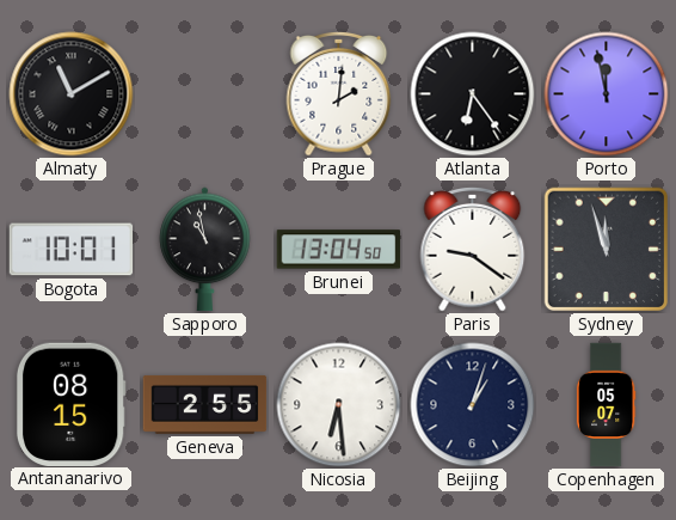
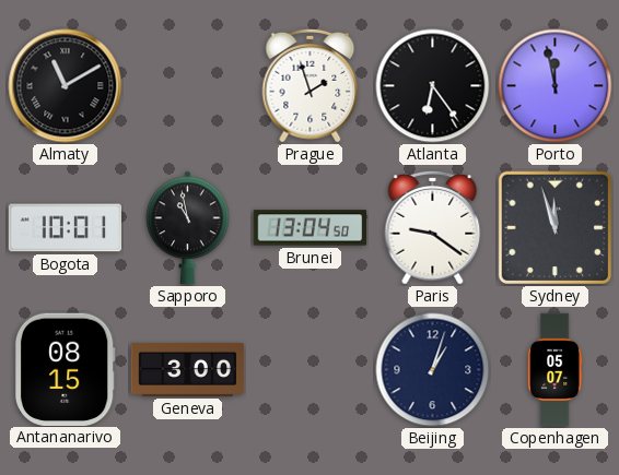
Prague: 2:01 -> 1:57 (311, 85)
Geneva: 2:55 -> 3:00 (188, 369)
Nicosia: 6:29 -> none (339, 405)
